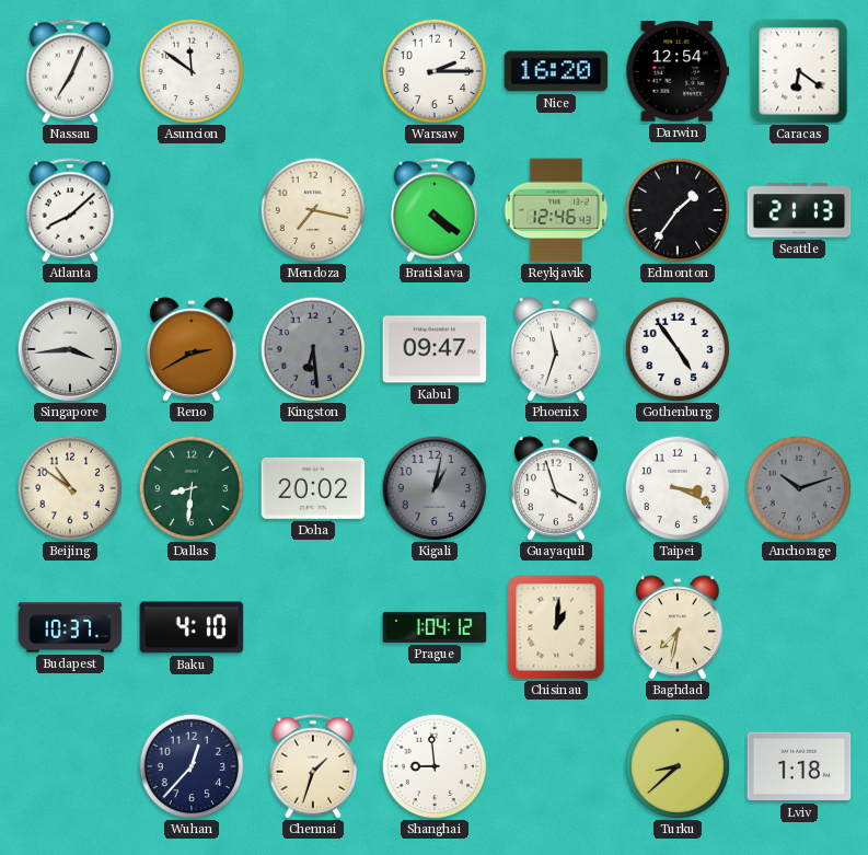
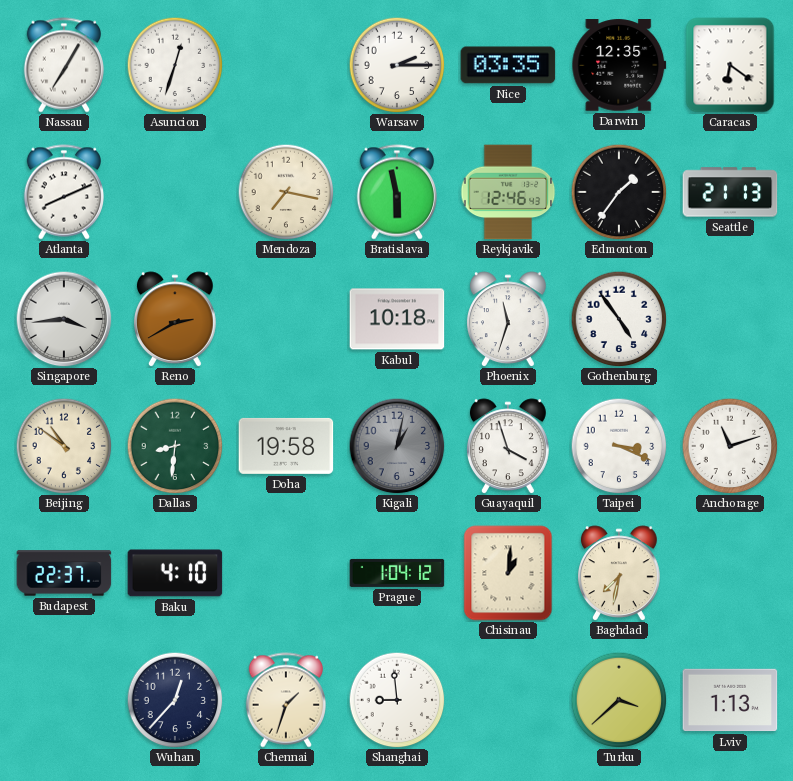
Nassau: 7:04 -> 7:05 (63, 65)
Asuncion: 11:51 -> 12:33 (175, 65)
Nice: 16:20 -> 03:35 (508, 65)
Darwin: 12:54 -> 12:35 (619, 65)
Atlanta: 8:08 -> 8:11 (63, 192)
Bratislava: 4:21 -> 5:58 (396, 192)
Kingston: 6:29 -> none (313, 349)
Kabul: 09:47 -> 10:18 (397, 319)
Doha: 20:02 -> 19:58 (286, 446)
Anchorage: 10:12 -> 11:12 (730, 446)
Anchorage dial: grey -> white (730, 446)
Budapest: 10:37 -> 22:37 (64, 573)
Turku: 8:38 -> 3:38 (619, 700)
Lviv: 1:18 -> 1:13 (730, 700)
